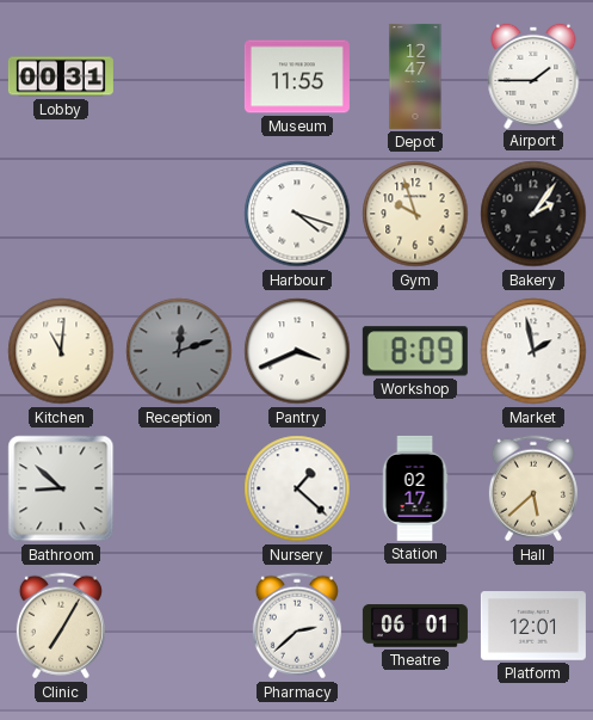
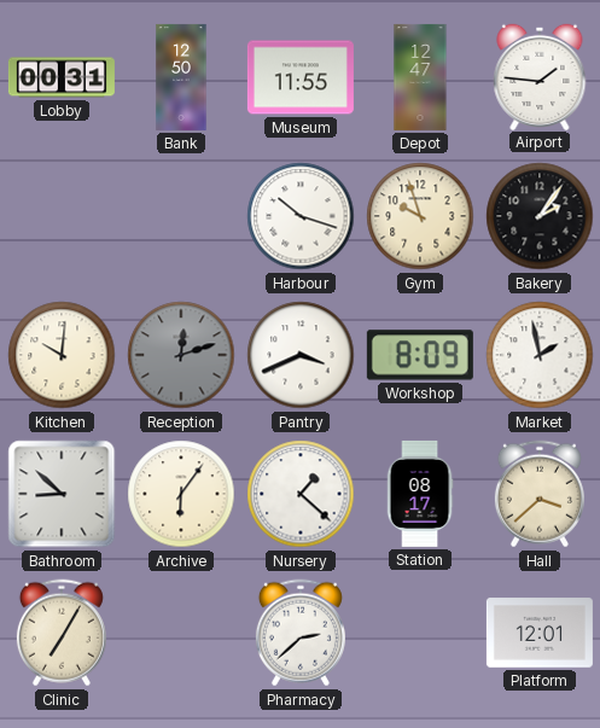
Bank: none -> 12:50 (181, 77)
Airport: 1:45 -> 1:46 (540, 76)
Harbour: 4:18 -> 10:18 (301, 216)
Kitchen: 11:01 -> 10:01 (62, 355)
Archive: none -> 6:06 (181, 494)
Station: 02:17 -> 08:17 (420, 494)
Hall: 5:38 -> 3:38 (540, 494)
Theatre: 06:01 -> none (415, 626)
